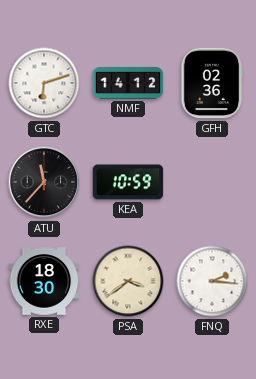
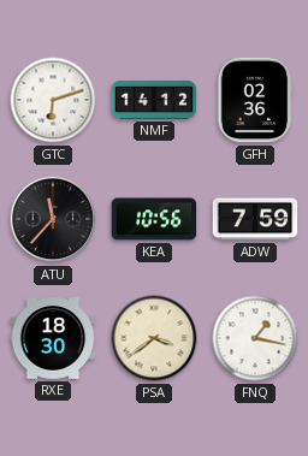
KEA: 10:59 -> 10:56 (154, 219)
ADW: none -> 7:59 (255, 219)
FNQ: 2:16 -> 1:17 (255, 338)
